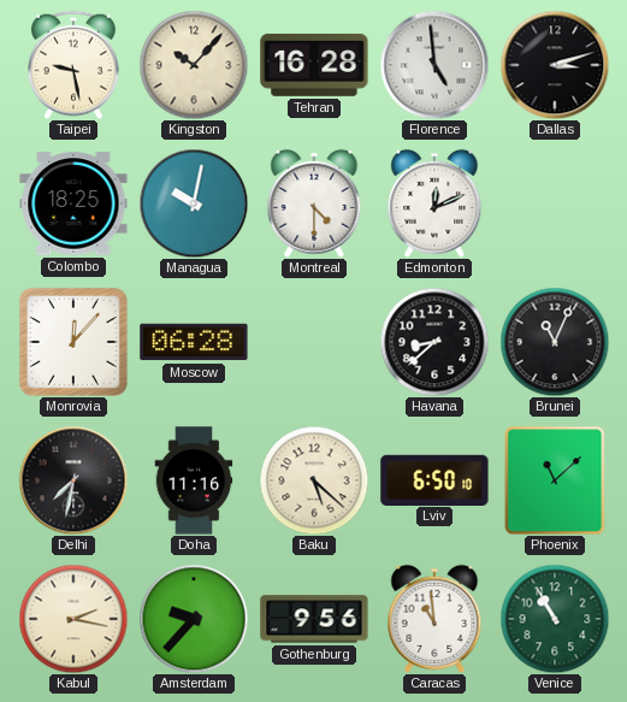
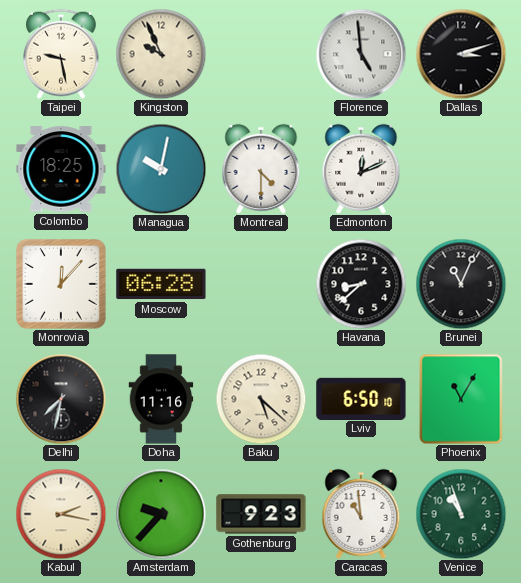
Kingston: 10:07 -> 9:56 (161, 54)
Tehran: 16:28 -> none (314, 65)
Phoenix: 11:08 -> 11:05 (461, 399)
Gothenburg: 9:56 -> 9:23 (261, 514)
Venice: 10:55 -> 10:57 (461, 514)
